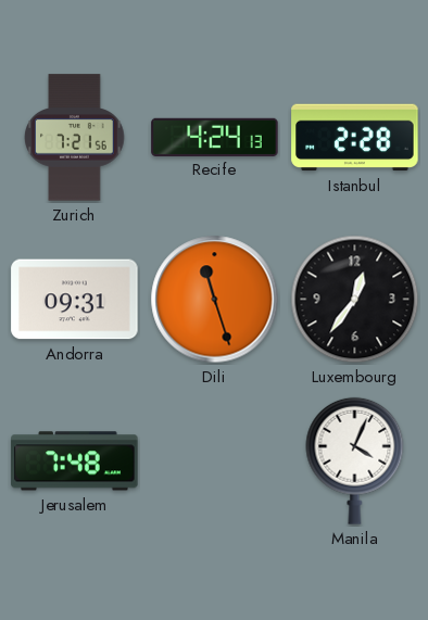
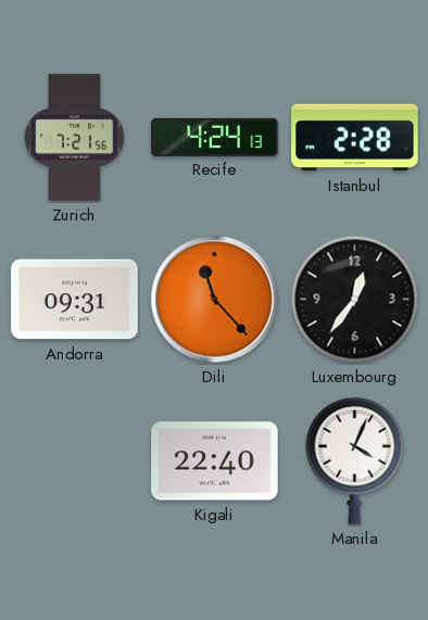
Dili: 11:27 -> 11:23 (215, 300)
Jerusalem: 7:48 -> none (75, 461)
Kigali: none -> 22:40 (215, 461)
